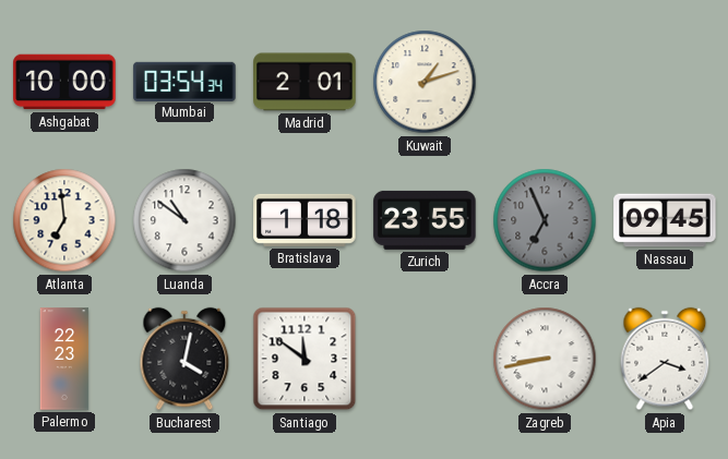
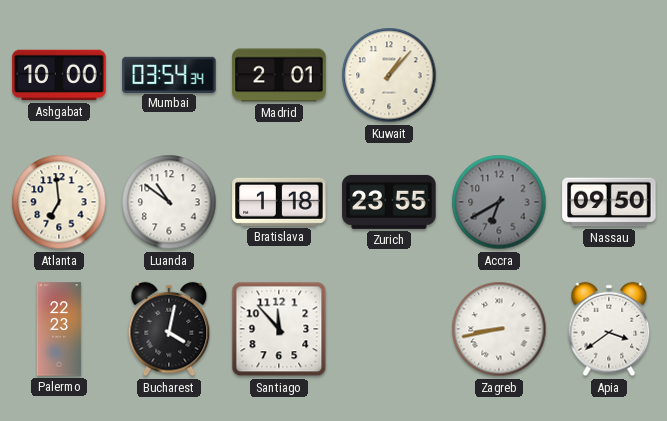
Kuwait: 1:12 -> 1:07 (389, 75)
Accra: 6:56 -> 6:40 (499, 202)
Nassau: 09:45 -> 09:50 (609, 202)
Santiago: 11:51 -> 11:53 (279, 329)
